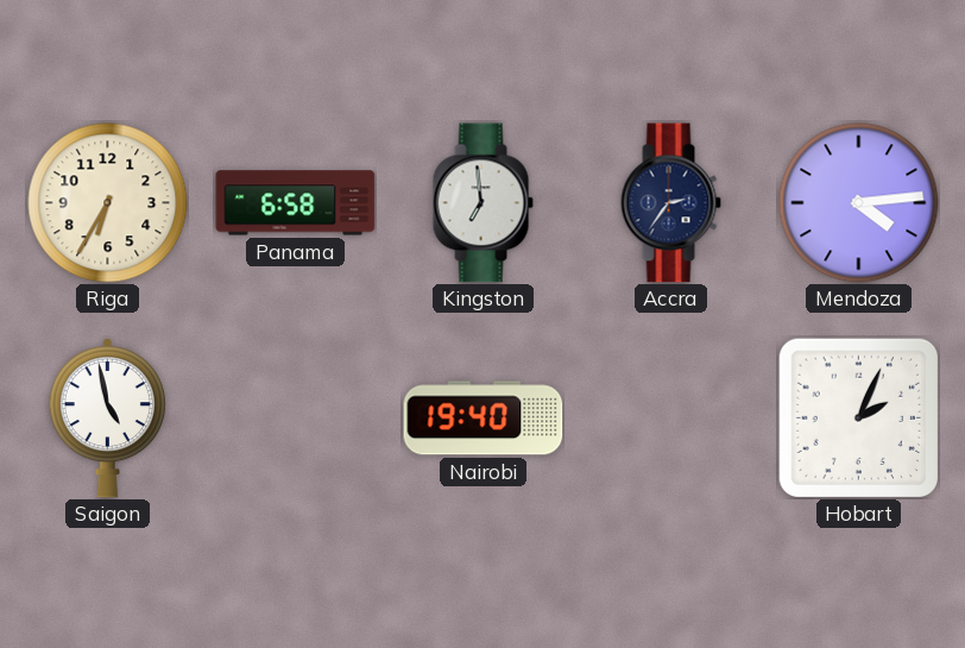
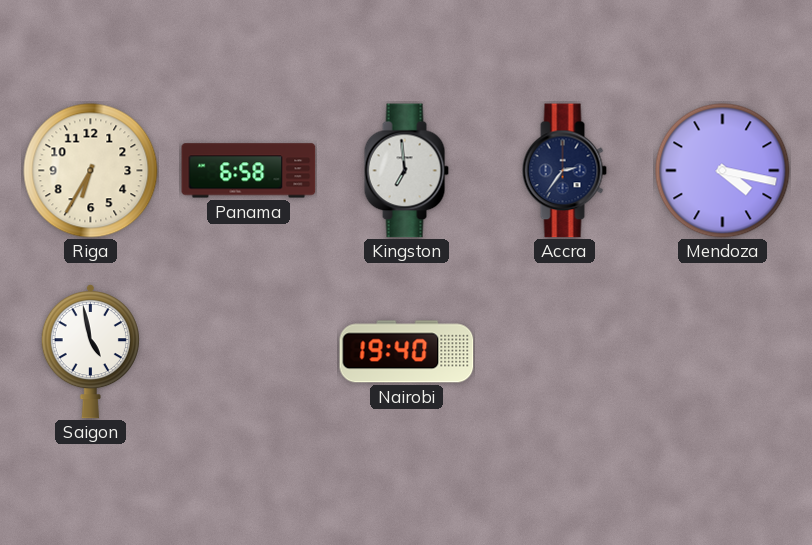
Mendoza: 4:14 -> 4:17 (723, 171)
Hobart: 2:04 -> none (858, 417)
